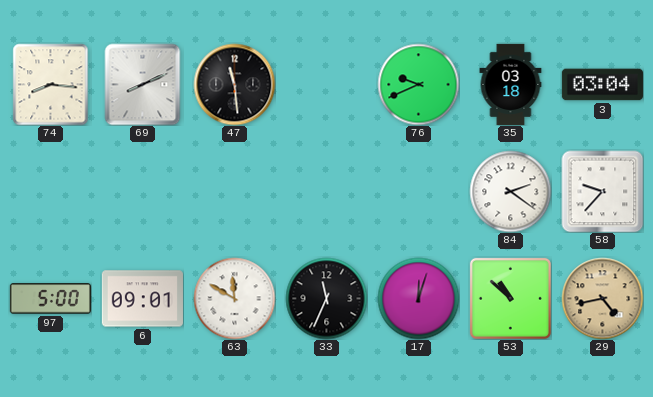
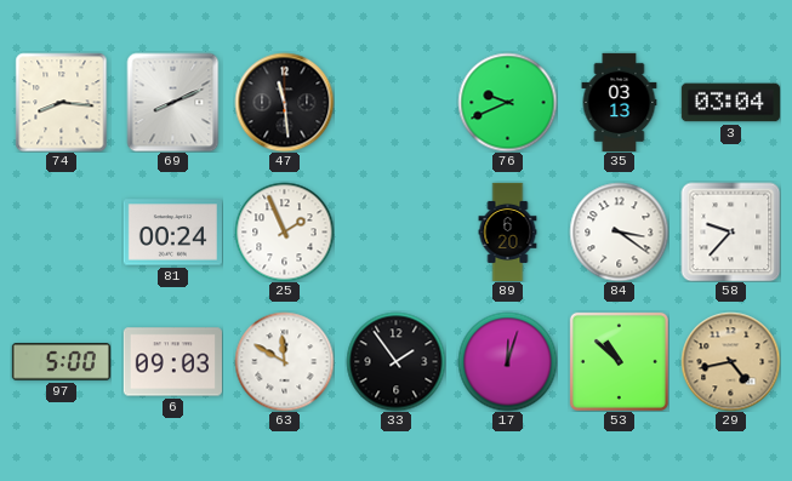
35: 03:18 -> 03:13 (620, 102)
81: none -> 00:24 (172, 233)
25: none -> 1:56 (284, 231)
89: none -> 6:20 (508, 231)
84: 2:21 -> 3:21 (619, 231)
6: 09:01 -> 09:03 (172, 362)
33: 11:34 -> 1:54 (395, 361)
